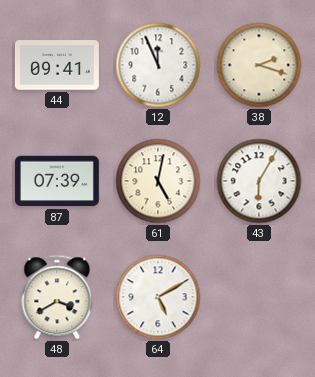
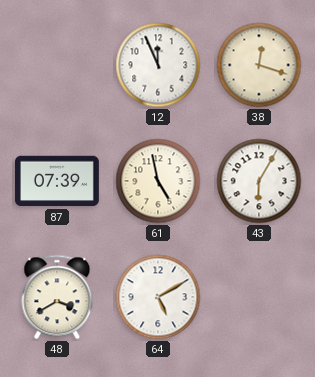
44: 09:41 -> none (57, 65)
38: 2:18 -> 12:18 (259, 65)
61: 5:02 -> 4:58 (158, 181)
